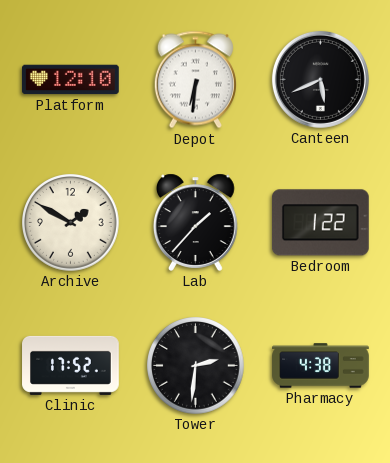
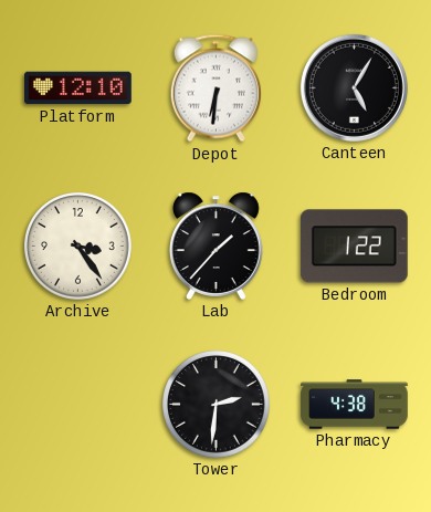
Canteen: 5:41 -> 5:05 (354, 87)
Archive: 1:50 -> 3:24 (78, 247)
Clinic: 17:52 -> none (71, 365)
